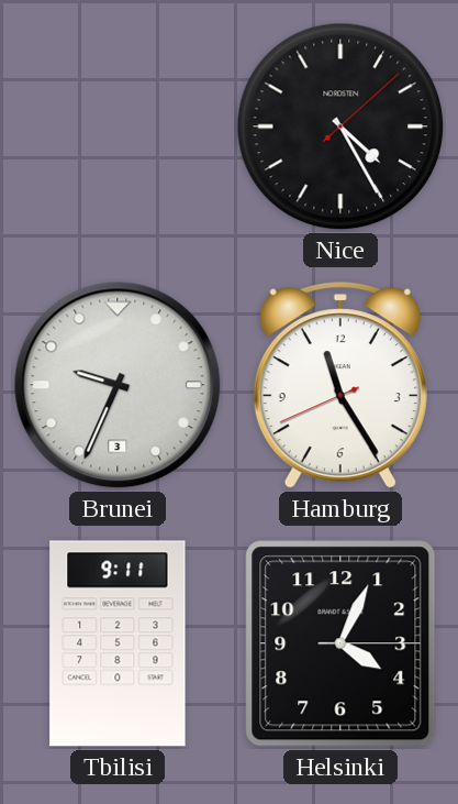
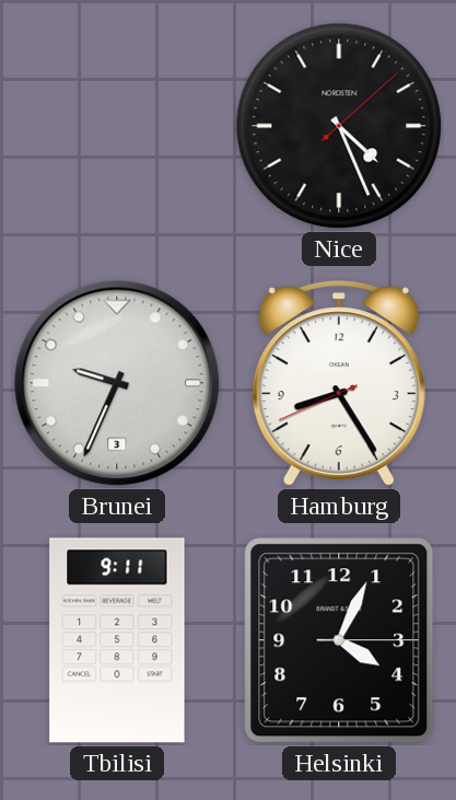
Nice: 4:25 -> 4:26 (339, 126)
Hamburg: 11:24 -> 8:24 (339, 384)
